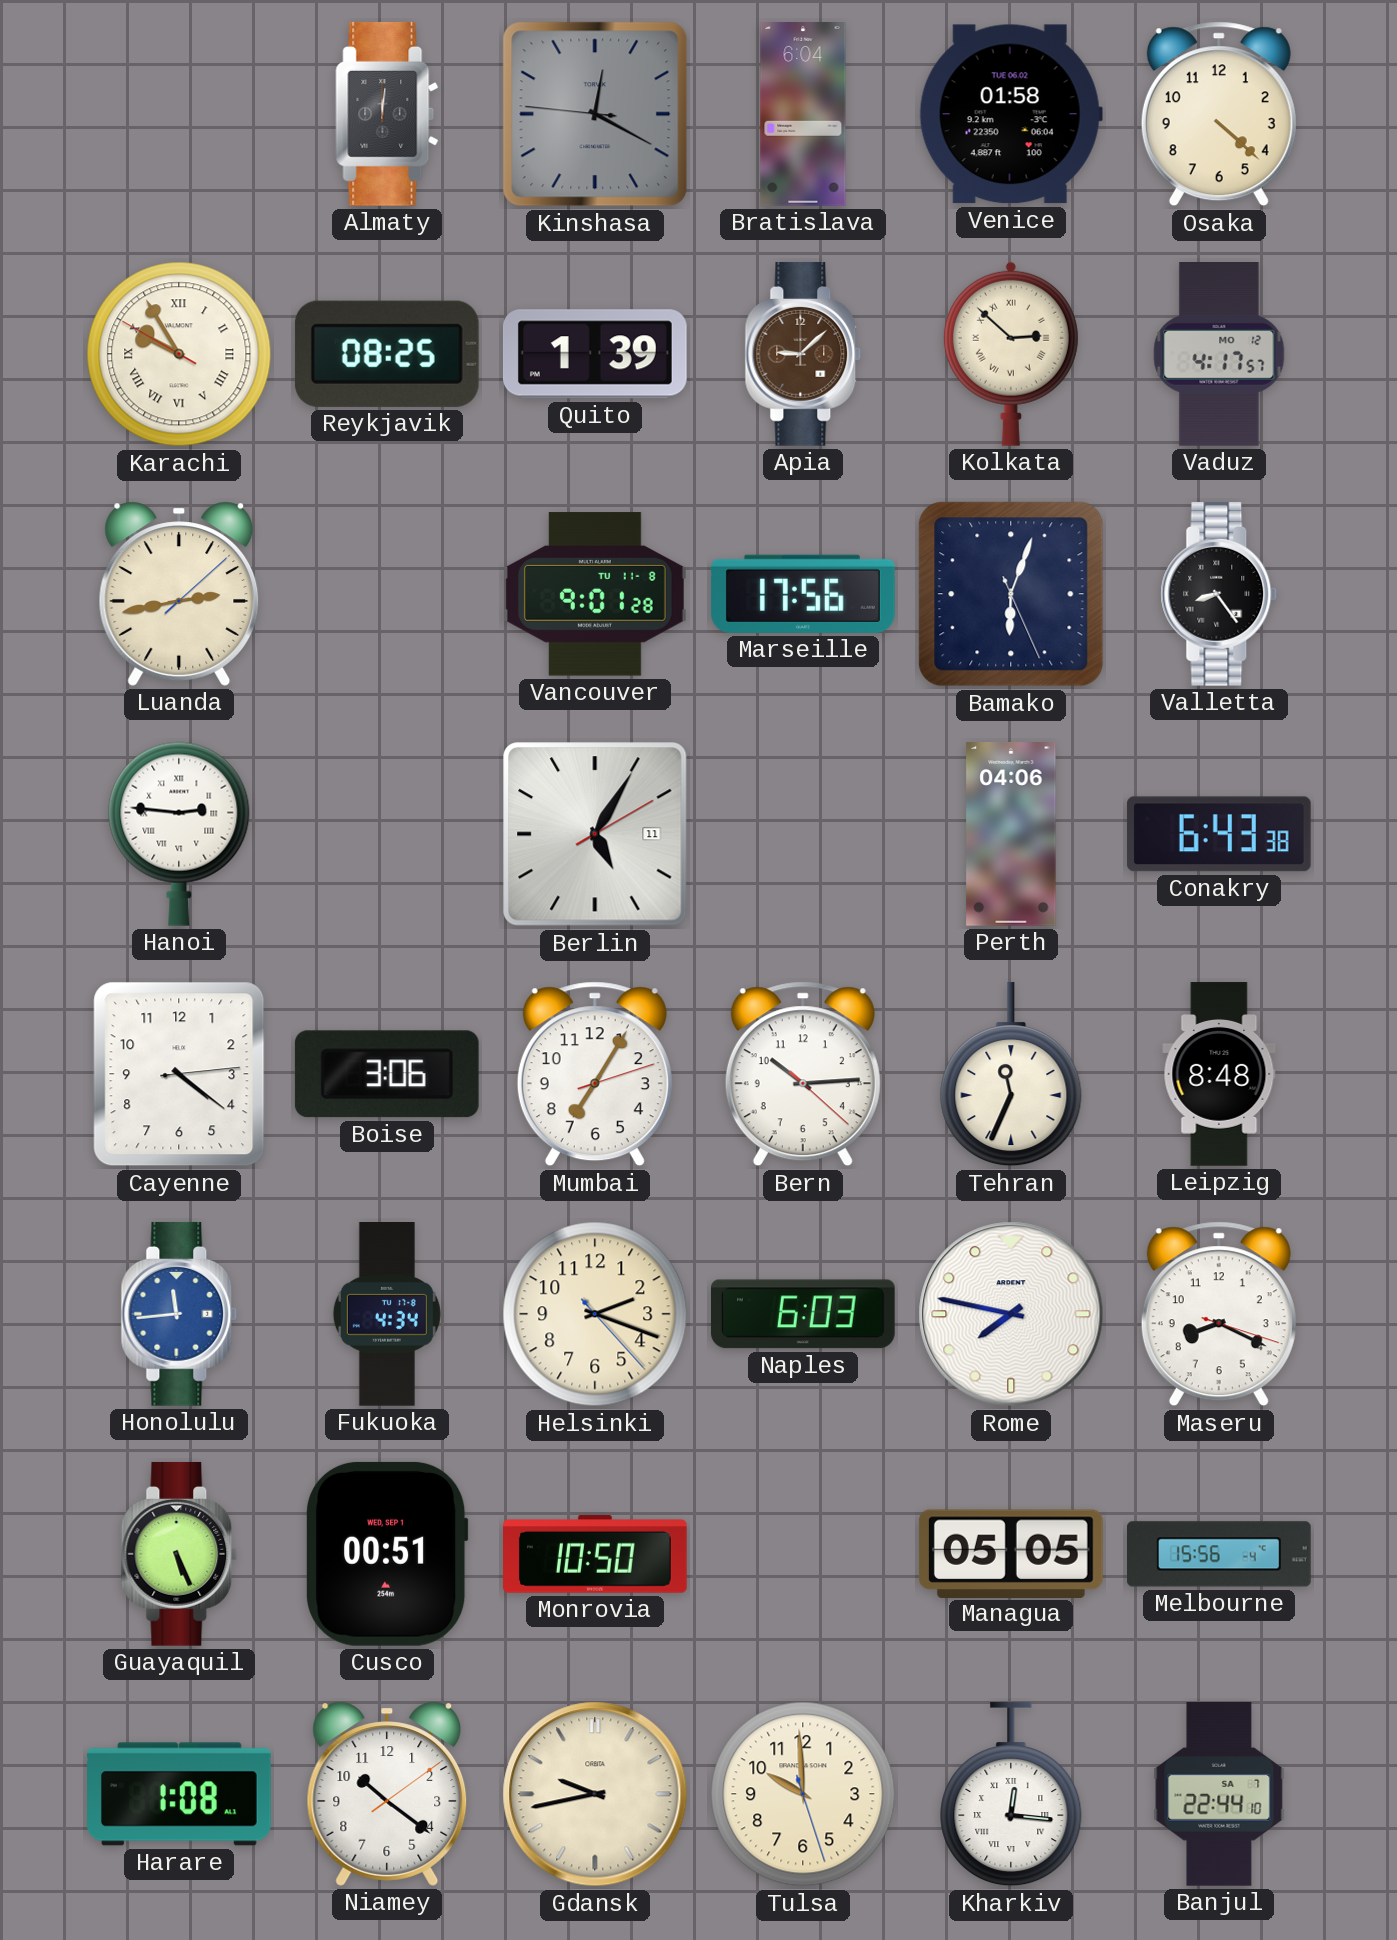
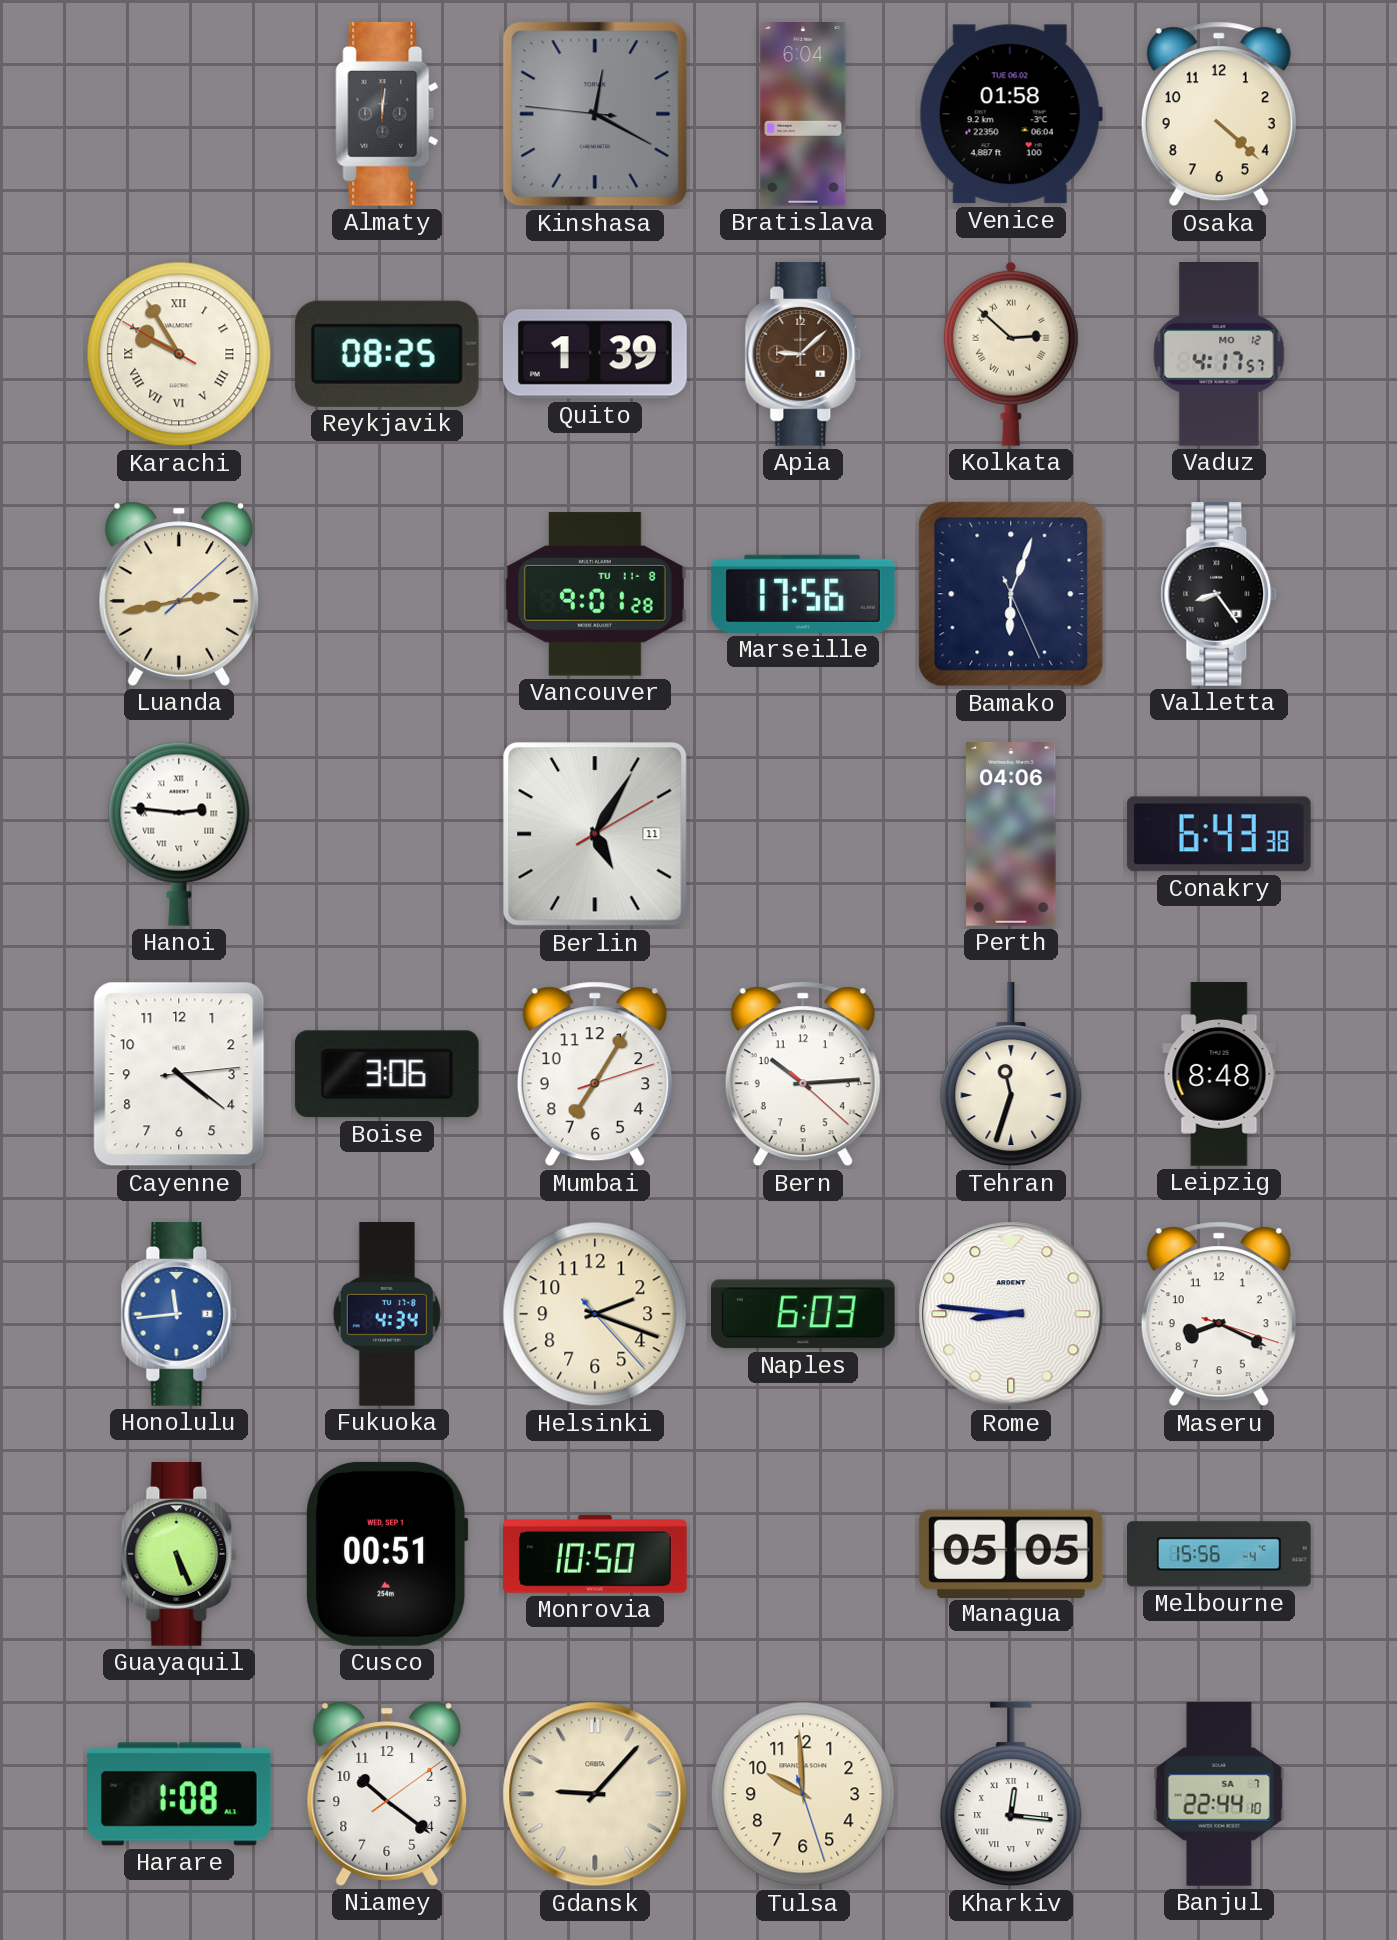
Tehran: 11:34 -> 11:33 (1011, 1074)
Rome: 7:47 -> 8:46 (1011, 1314)
Gdansk: 9:43 -> 9:07 (595, 1794)
